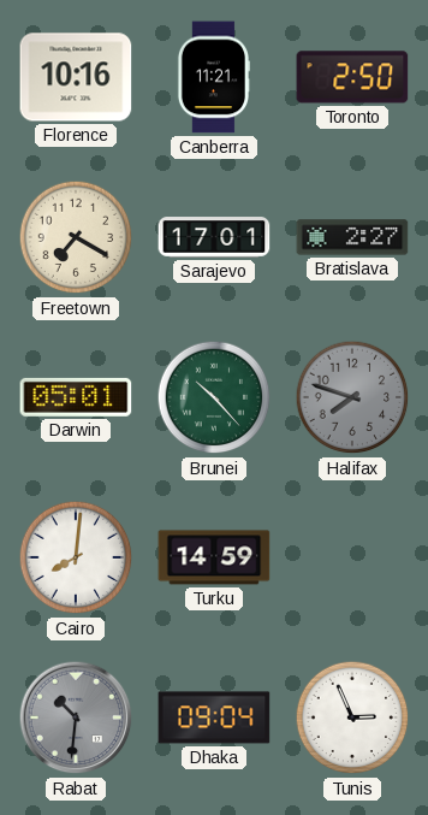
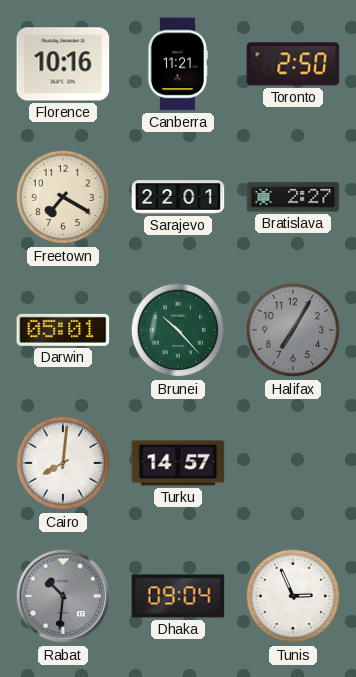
Sarajevo: 17:01 -> 22:01 (178, 197)
Halifax: 7:48 -> 7:05 (293, 330)
Turku: 14:59 -> 14:57 (178, 463)
